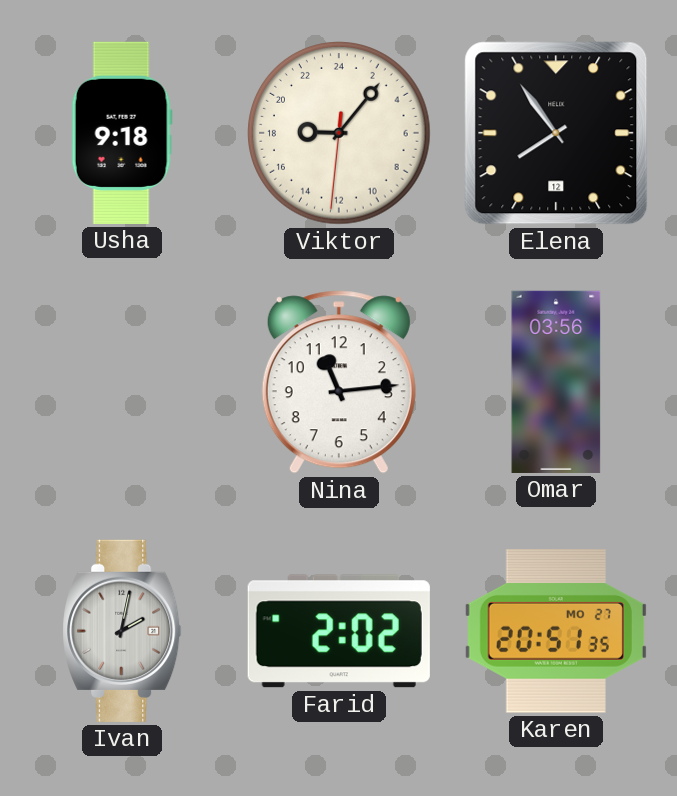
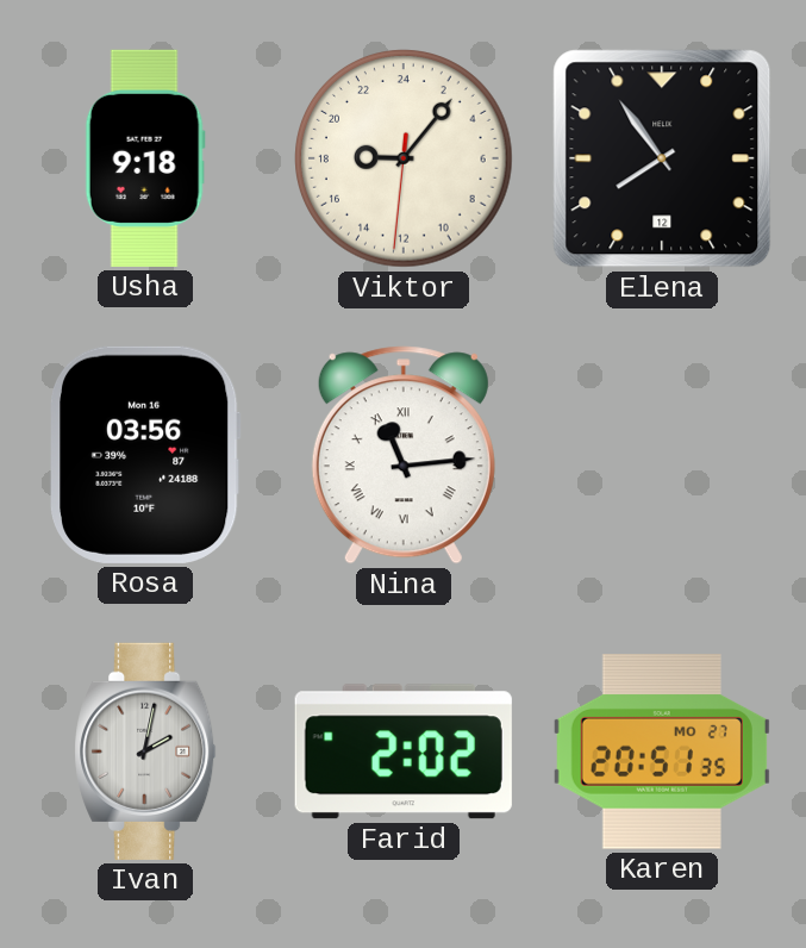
Rosa: none -> 03:56 (145, 455)
Nina numerals: Arabic -> Roman (404, 455)
Omar: 03:56 -> none (556, 382)
